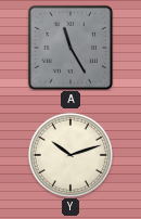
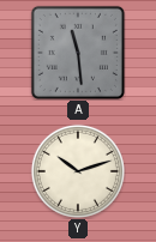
A: 11:25 -> 11:29 (78, 53)
